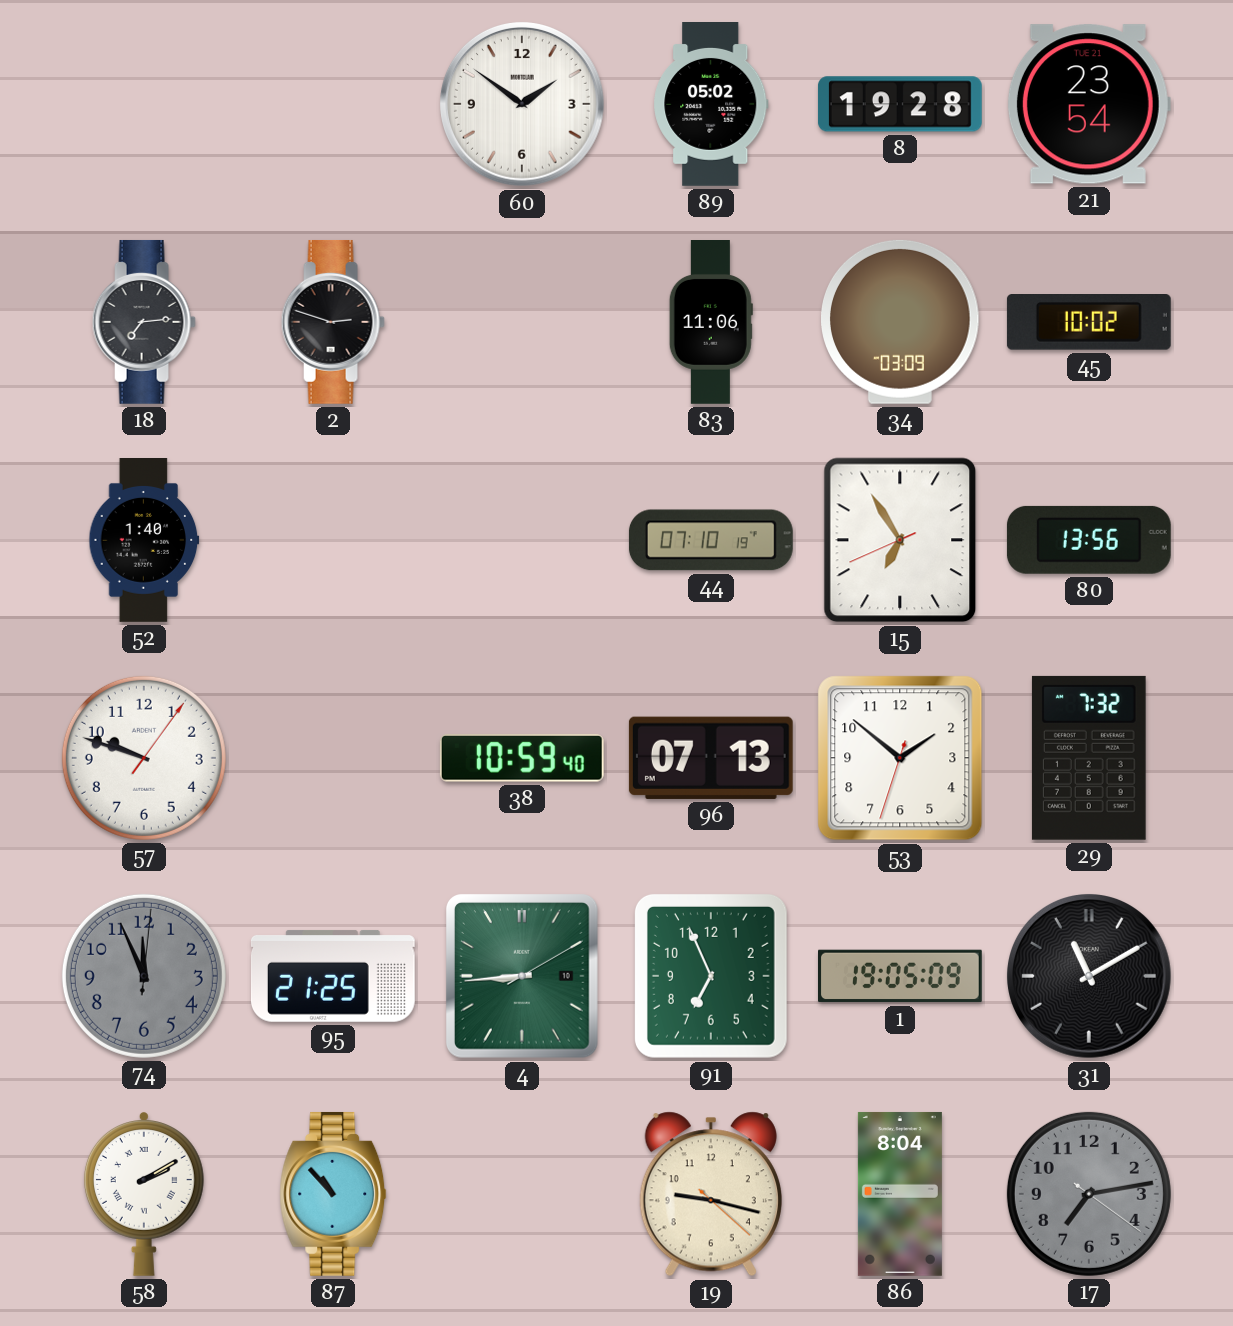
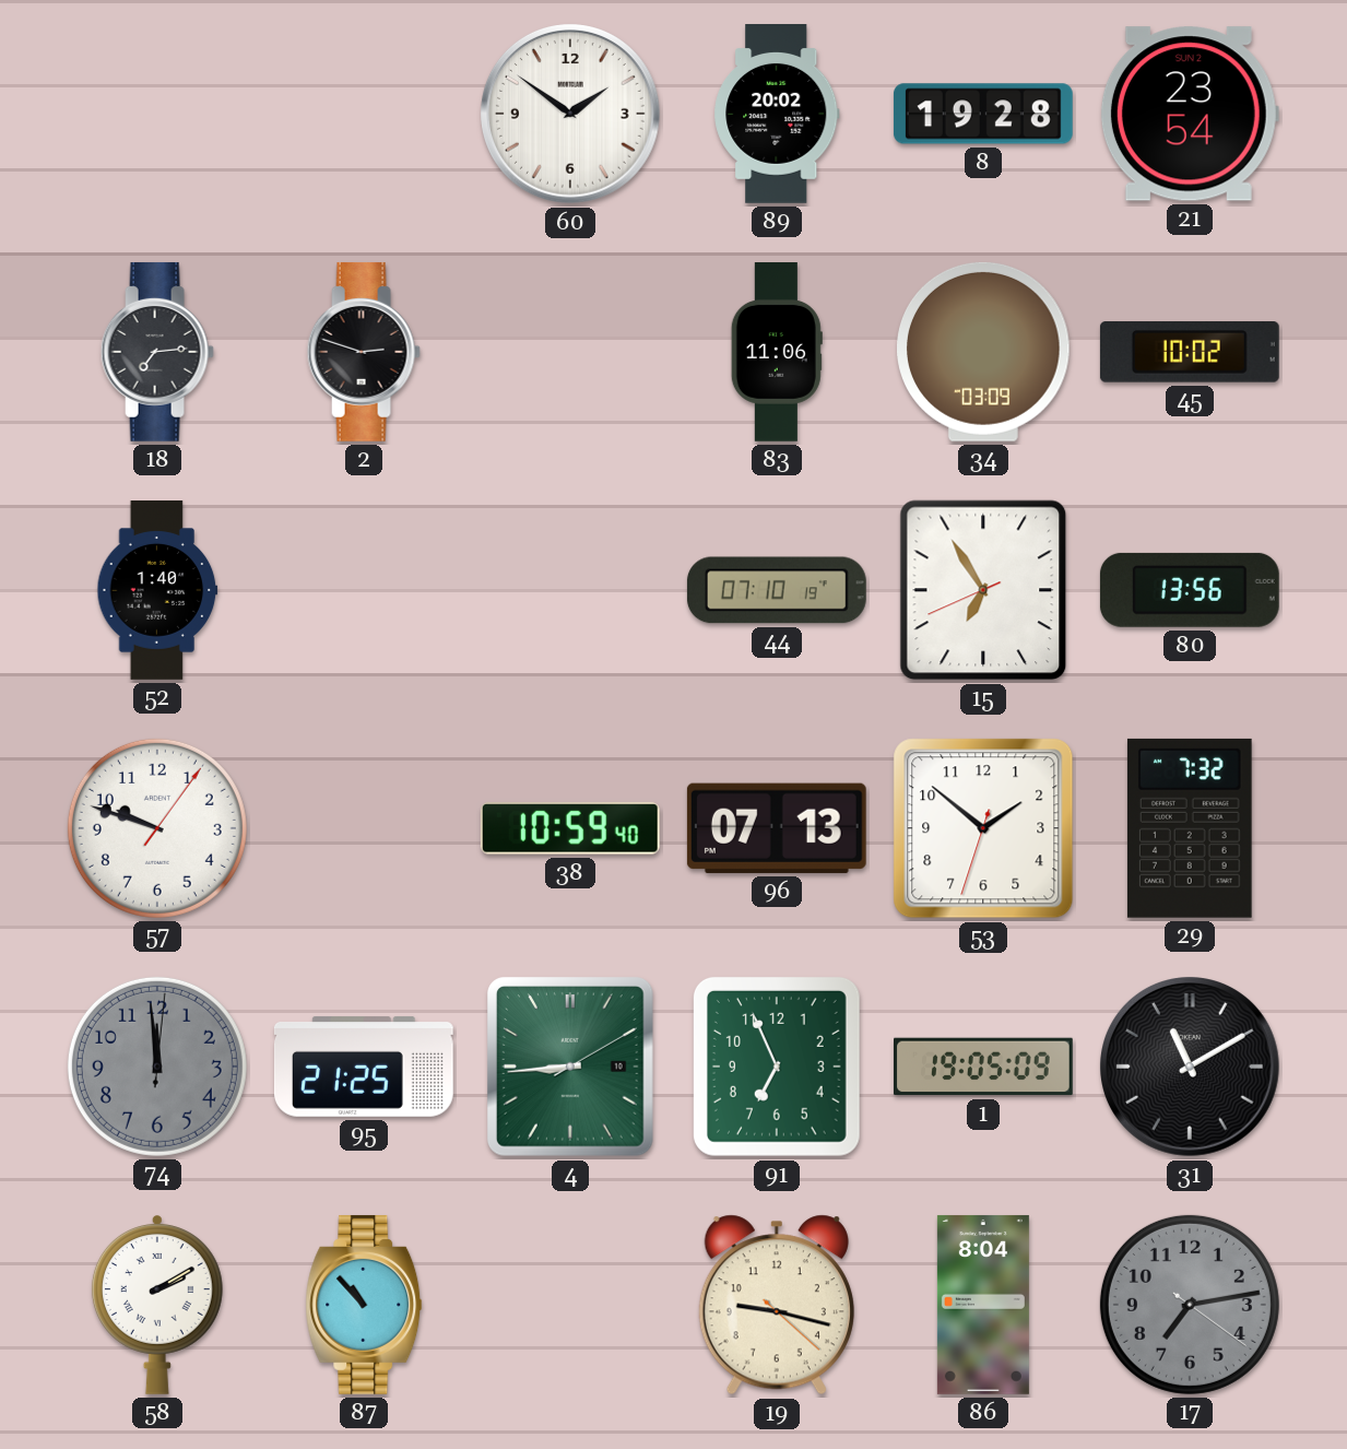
89: 05:02 -> 20:02 (777, 115)
21 date: TUE 21 -> SUN 2 (1190, 114)
74: 11:56 -> 11:59 (157, 1067)
